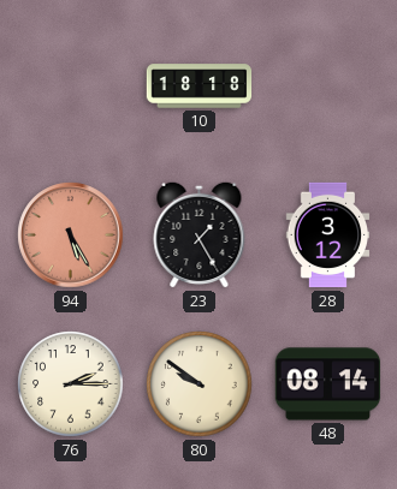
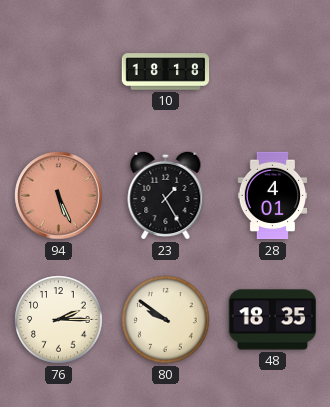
94: 5:25 -> 5:26 (59, 196)
28: 3:12 -> 4:01 (273, 196)
48: 08:14 -> 18:35 (273, 320)
